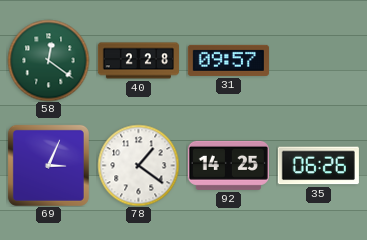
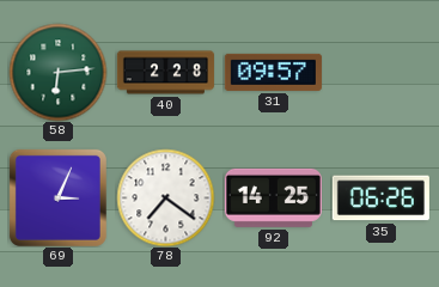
58: 12:21 -> 6:14 (57, 72)
78: 1:21 -> 7:21 (165, 197)
